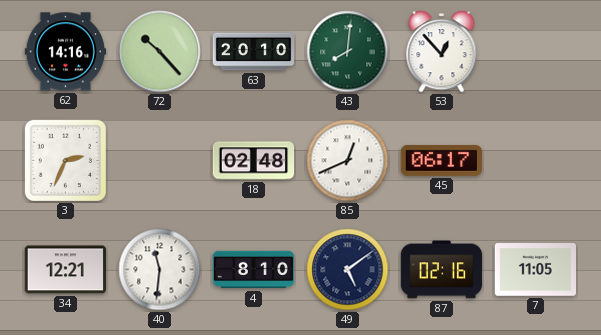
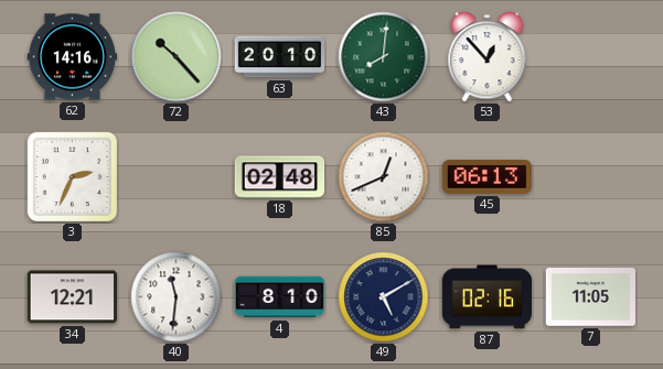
45: 06:17 -> 06:13 (486, 177)
49: 5:09 -> 5:10 (384, 297)
